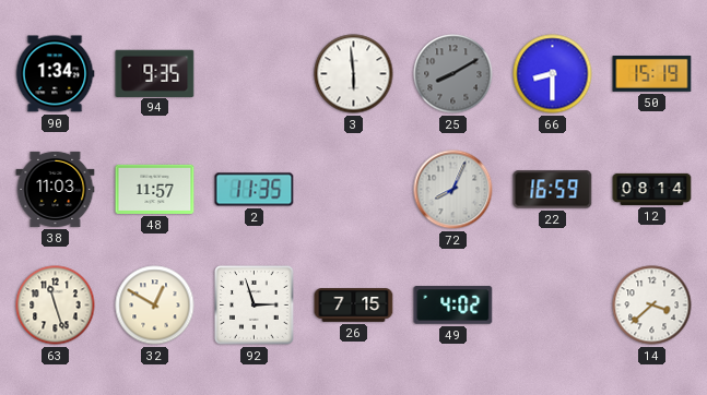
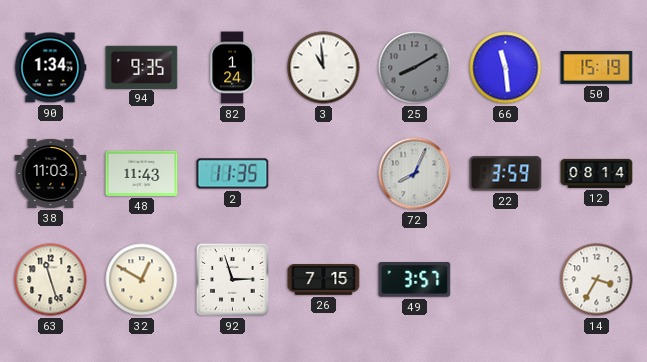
82: none -> 1:24 (233, 68)
3: 5:59 -> 10:59 (324, 68)
66: 8:30 -> 11:29 (506, 68)
48: 11:57 -> 11:43 (142, 173)
22: 16:59 -> 3:59 (506, 174)
49: 4:02 -> 3:57 (415, 280)
14: 3:38 -> 3:35 (597, 280)
